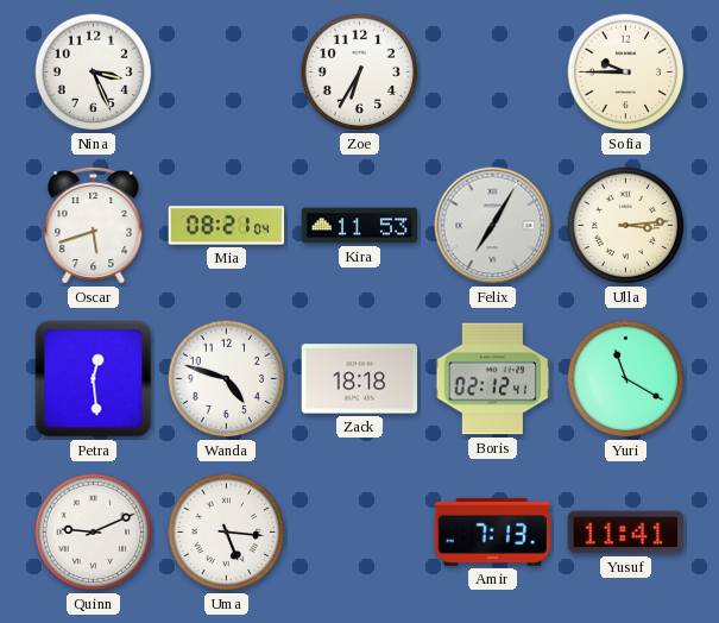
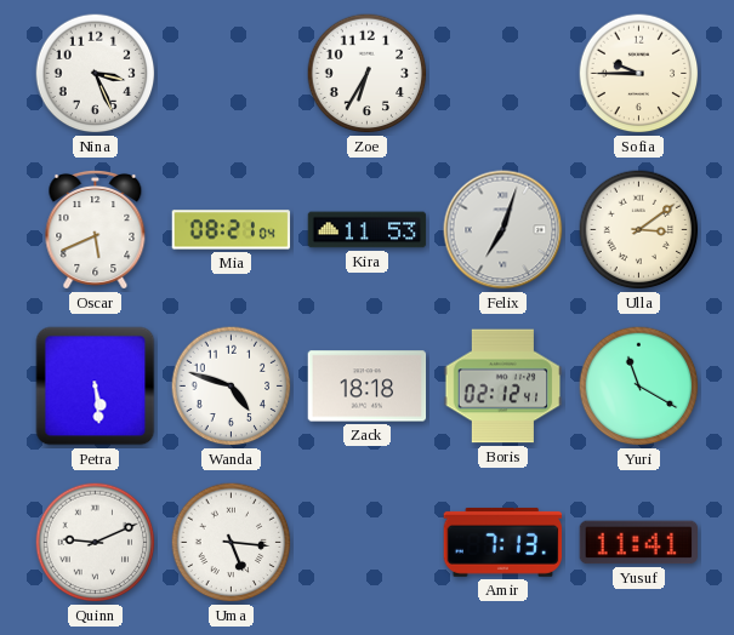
Oscar: 5:42 -> 5:41 (96, 229)
Felix: 7:05 -> 7:03 (503, 230)
Ulla: 3:14 -> 3:09 (639, 230)
Petra: 12:29 -> 5:29 (96, 387)
